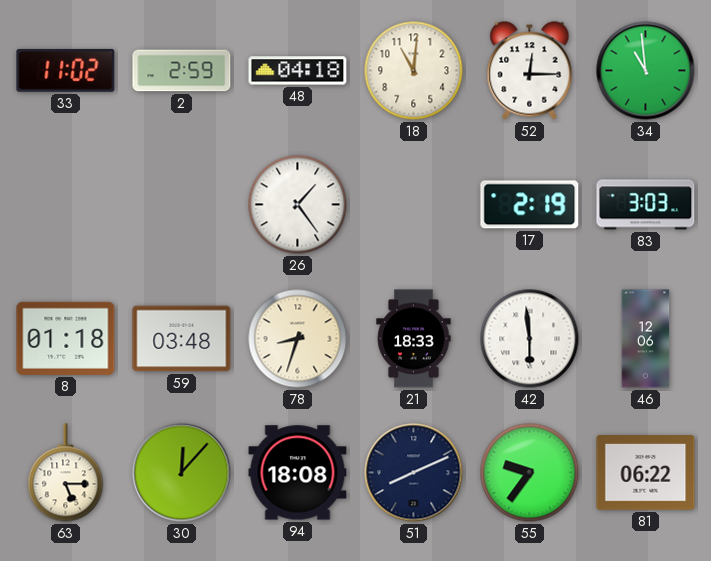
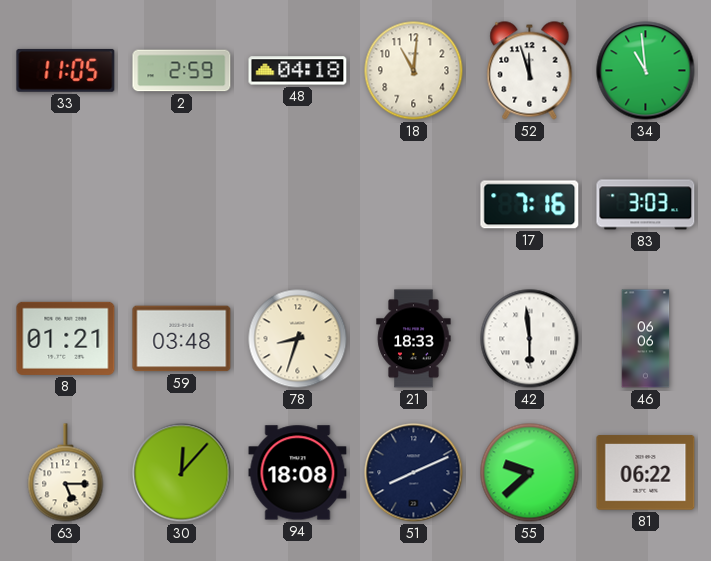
33: 11:02 -> 11:05 (66, 70)
52: 12:15 -> 11:57 (530, 71)
26: 1:24 -> none (298, 205)
17: 2:19 -> 7:16 (530, 205)
8: 01:18 -> 01:21 (66, 338)
46: 12:06 -> 06:06 (646, 339)
55: 9:36 -> 9:38 (530, 473)
